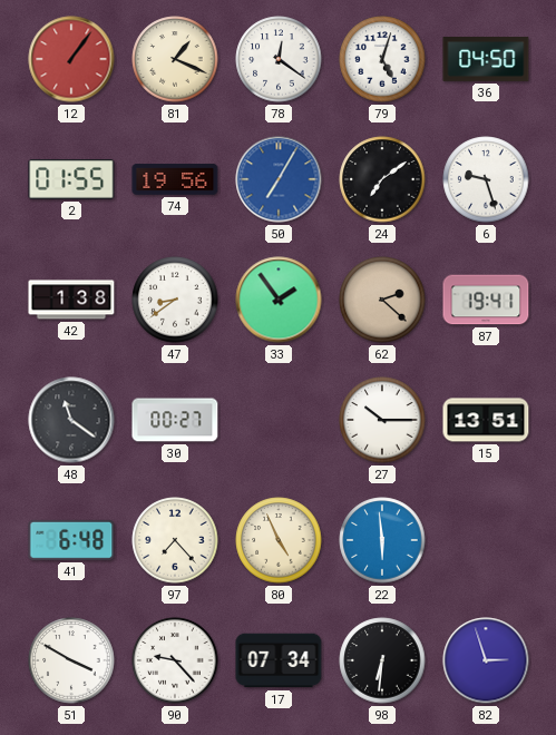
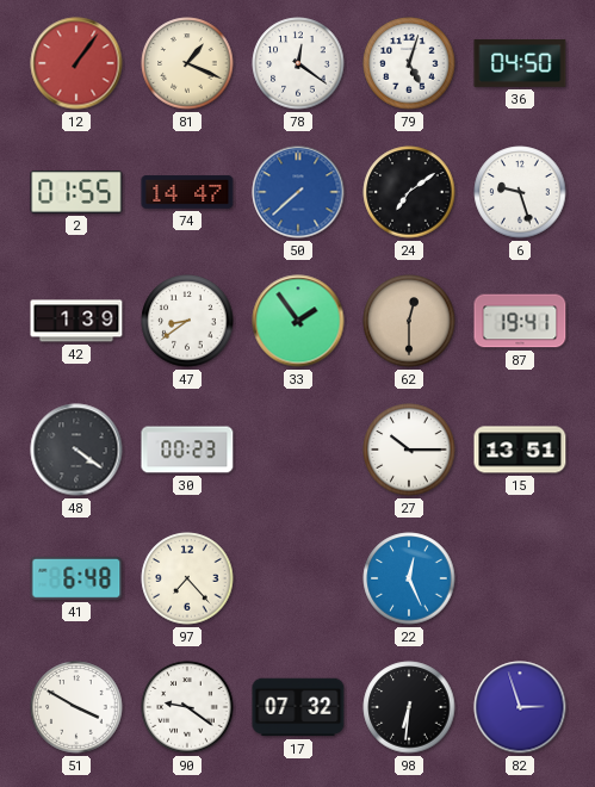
74: 19:56 -> 14:47 (187, 192)
50: 7:05 -> 7:38 (298, 192)
42: 1:38 -> 1:39 (76, 321)
62: 2:22 -> 12:30 (409, 321)
48: 11:21 -> 4:21 (76, 450)
30: 00:27 -> 00:23 (187, 450)
80: 4:56 -> none (279, 540)
22: 5:59 -> 12:26 (409, 578)
90: 9:23 -> 9:21 (187, 707)
17: 07:34 -> 07:32 (298, 707)
